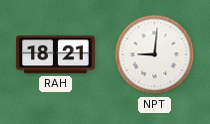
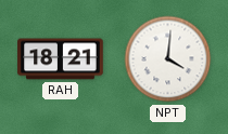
NPT: 9:01 -> 4:01 (168, 59)
